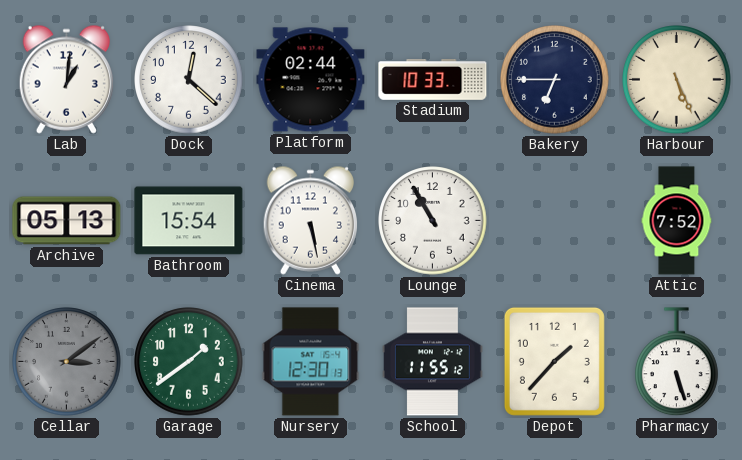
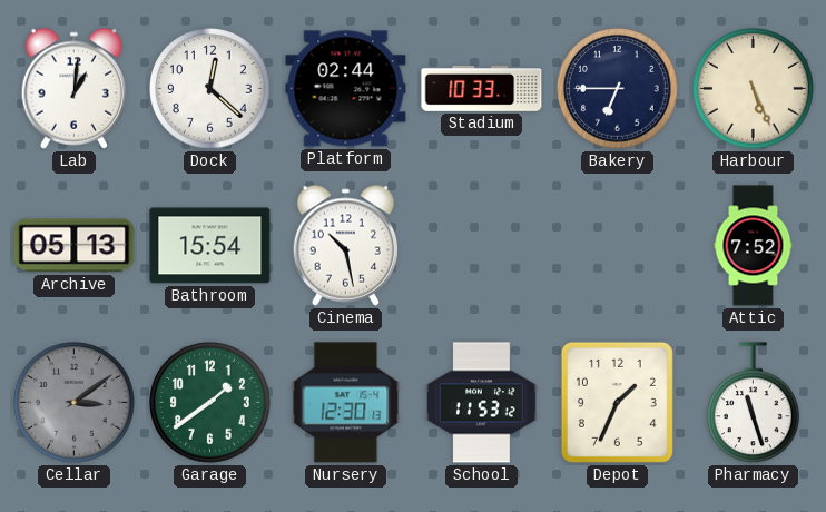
Cinema: 5:28 -> 10:28 (345, 245)
Lounge: 10:55 -> none (433, 221)
School: 11:55 -> 11:53 (482, 403)
Depot: 1:37 -> 1:34 (617, 402)
Pharmacy: 5:27 -> 11:27 (754, 403)
